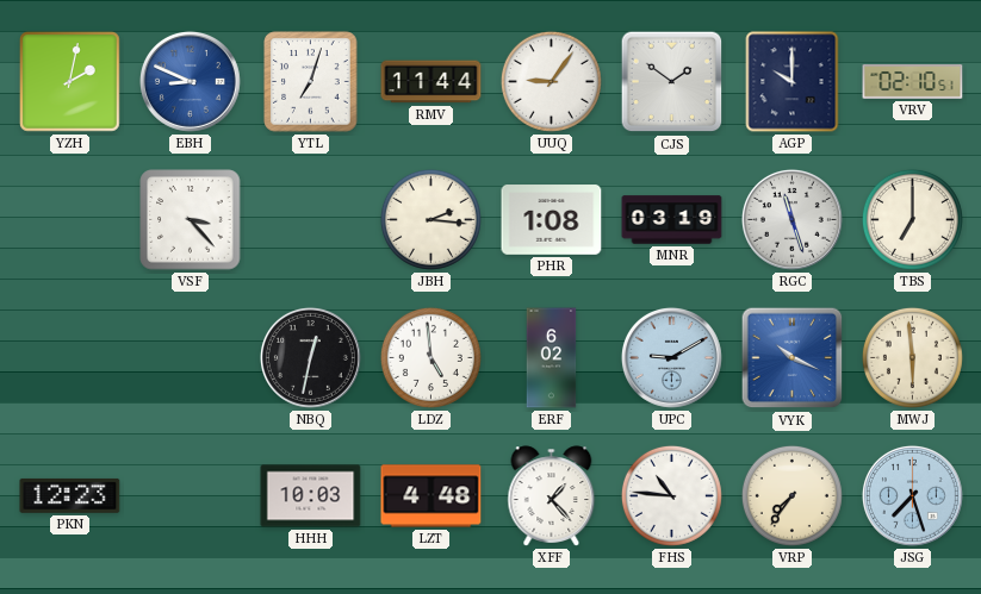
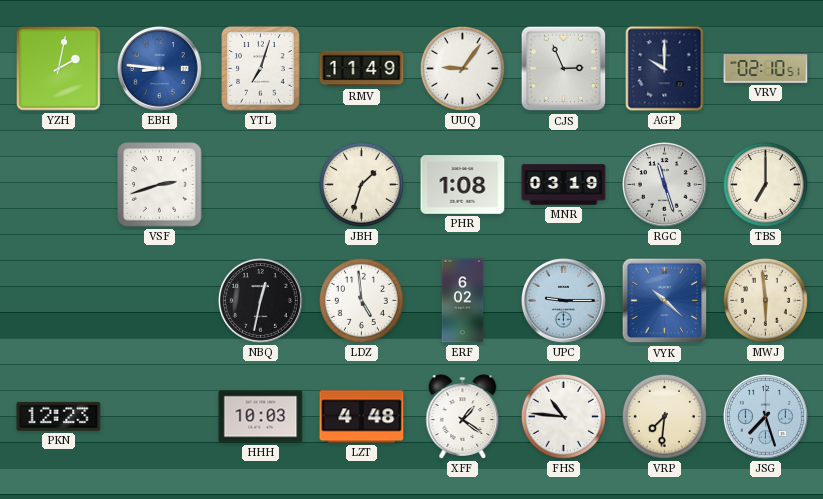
EBH: 8:49 -> 8:46 (159, 68)
RMV: 11:44 -> 11:49 (362, 69)
CJS: 1:51 -> 2:56 (564, 69)
VSF: 3:23 -> 2:42 (160, 185)
JBH: 2:16 -> 1:33 (361, 184)
UPC: 9:10 -> 9:15 (563, 300)
VYK: 10:19 -> 10:22 (665, 301)
XFF: 1:23 -> 1:21 (463, 417)
VRP: 7:36 -> 7:31 (664, 416)
